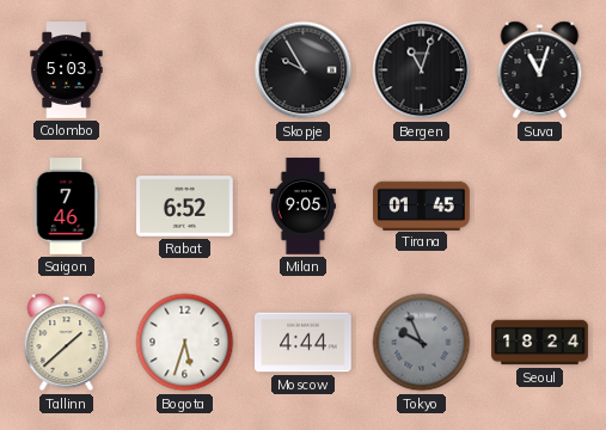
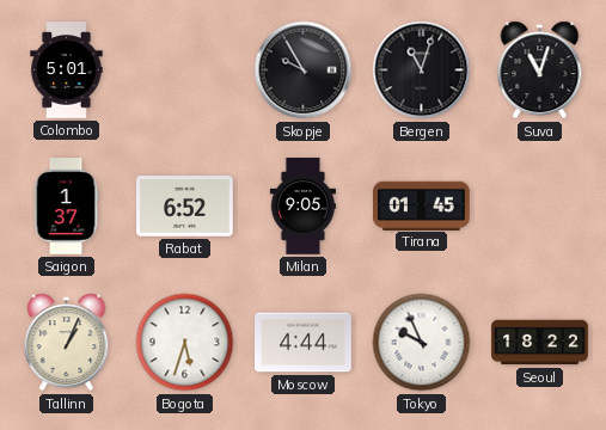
Colombo: 5:03 -> 5:01 (67, 70)
Saigon: 7:46 -> 1:37 (66, 207)
Tallinn: 1:38 -> 1:04 (67, 343)
Tokyo dial: grey -> white (422, 343)
Seoul: 18:24 -> 18:22 (540, 343)
